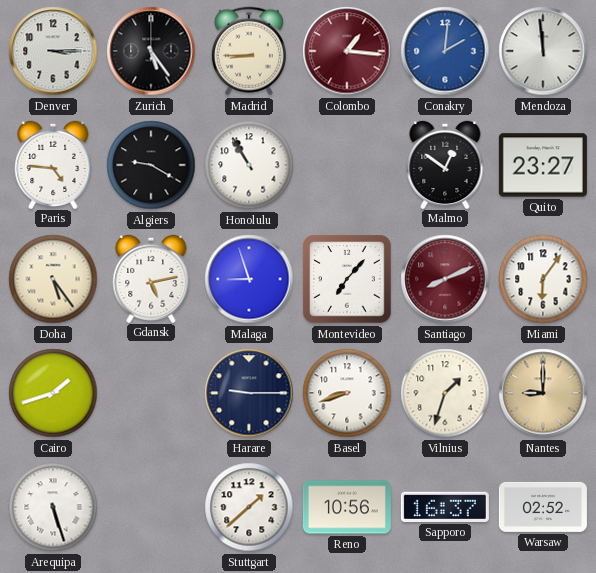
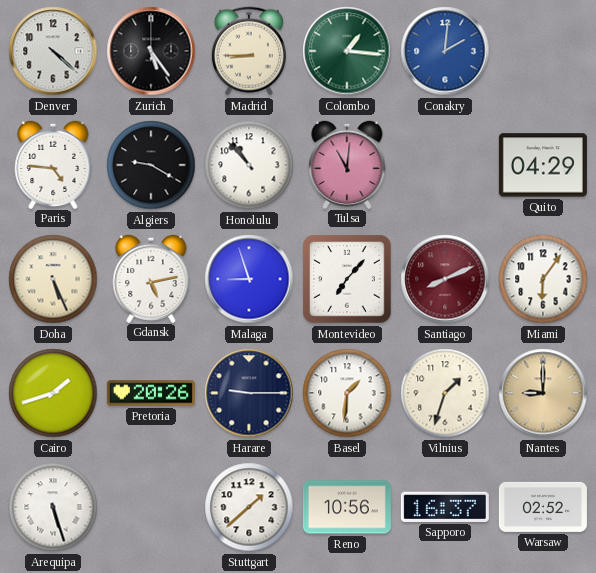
Denver: 3:15 -> 4:22 (53, 51)
Colombo dial: burgundy -> green (347, 51)
Mendoza: 11:59 -> none (543, 51)
Honolulu: 10:55 -> 10:53 (249, 165)
Tulsa: none -> 11:01 (347, 164)
Malmo: 12:51 -> none (445, 164)
Quito: 23:27 -> 04:29 (543, 165)
Doha: 5:24 -> 5:26 (53, 279)
Pretoria: none -> 20:26 (151, 393)
Basel: 8:42 -> 1:31 (347, 393)
